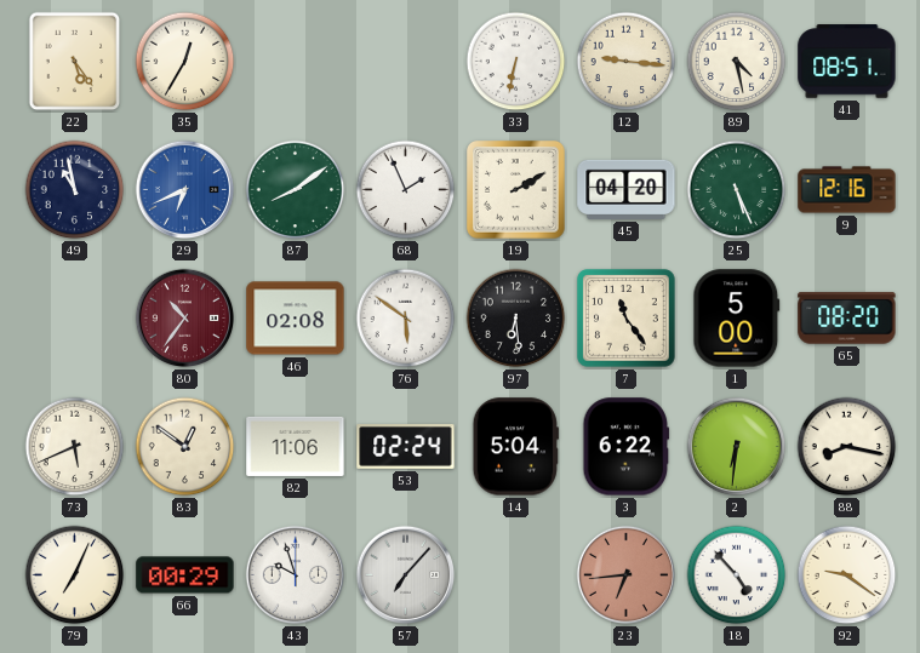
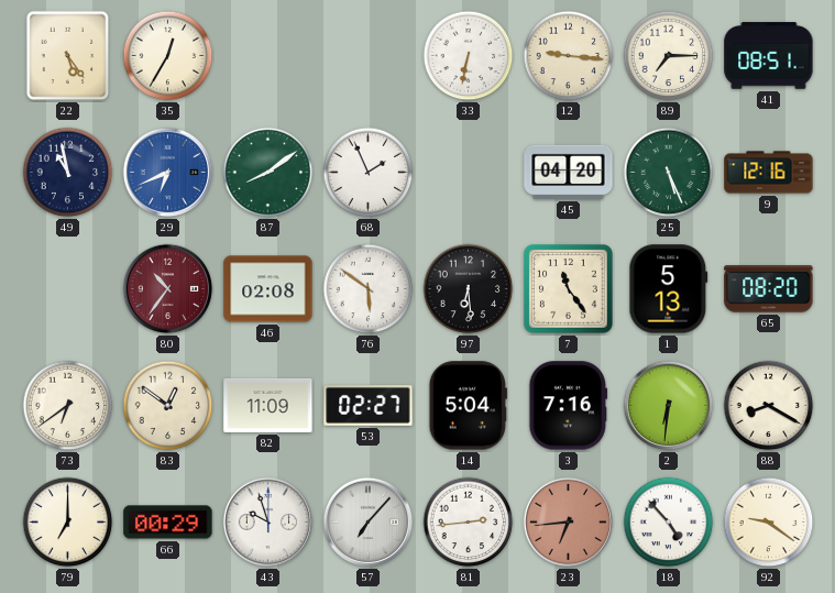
89: 4:28 -> 7:15 (669, 56)
19: 2:10 -> none (516, 190)
1: 5:00 -> 5:13 (669, 289)
73: 5:41 -> 6:39 (68, 406)
82: 11:06 -> 11:09 (268, 405)
53: 02:24 -> 02:27 (369, 406)
3: 6:22 -> 7:16 (569, 406)
88: 8:17 -> 8:20 (769, 406)
79: 7:04 -> 7:00 (68, 523)
81: none -> 2:44 (469, 523)
